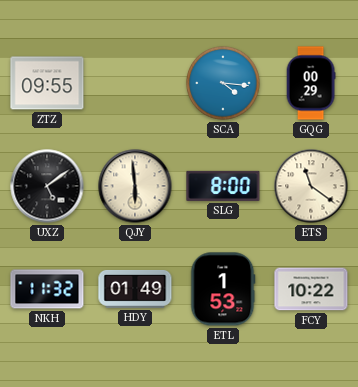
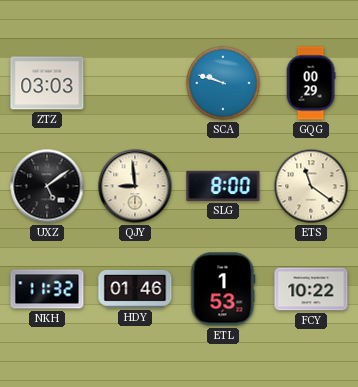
ZTZ: 09:55 -> 03:03 (47, 83)
SCA: 4:16 -> 9:48 (223, 83)
QJY: 5:59 -> 8:59 (135, 186)
HDY: 01:49 -> 01:46 (135, 289)
